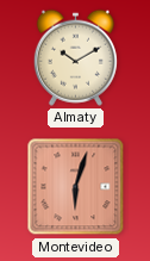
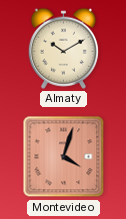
Montevideo: 6:03 -> 4:03 (64, 157)
